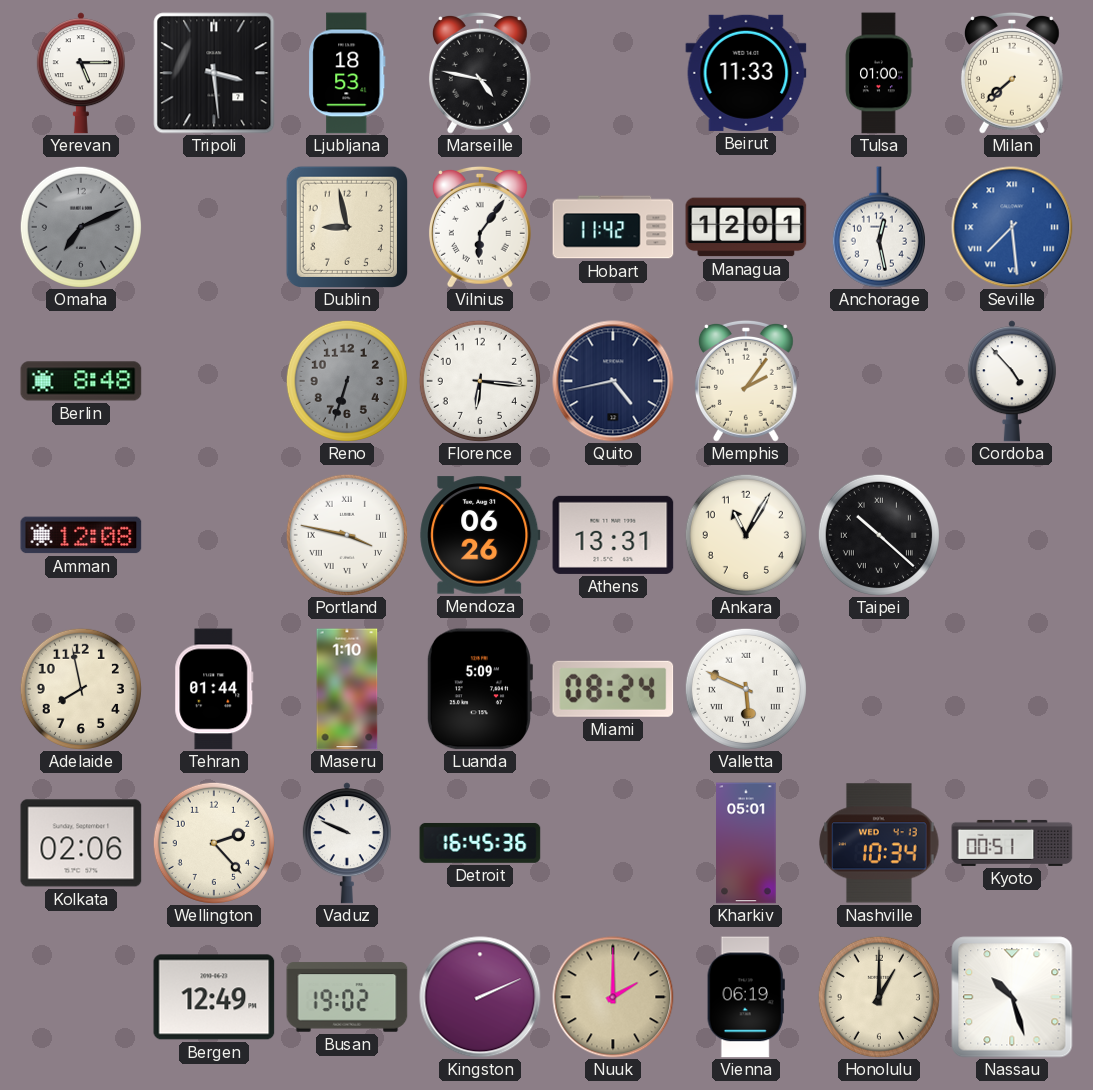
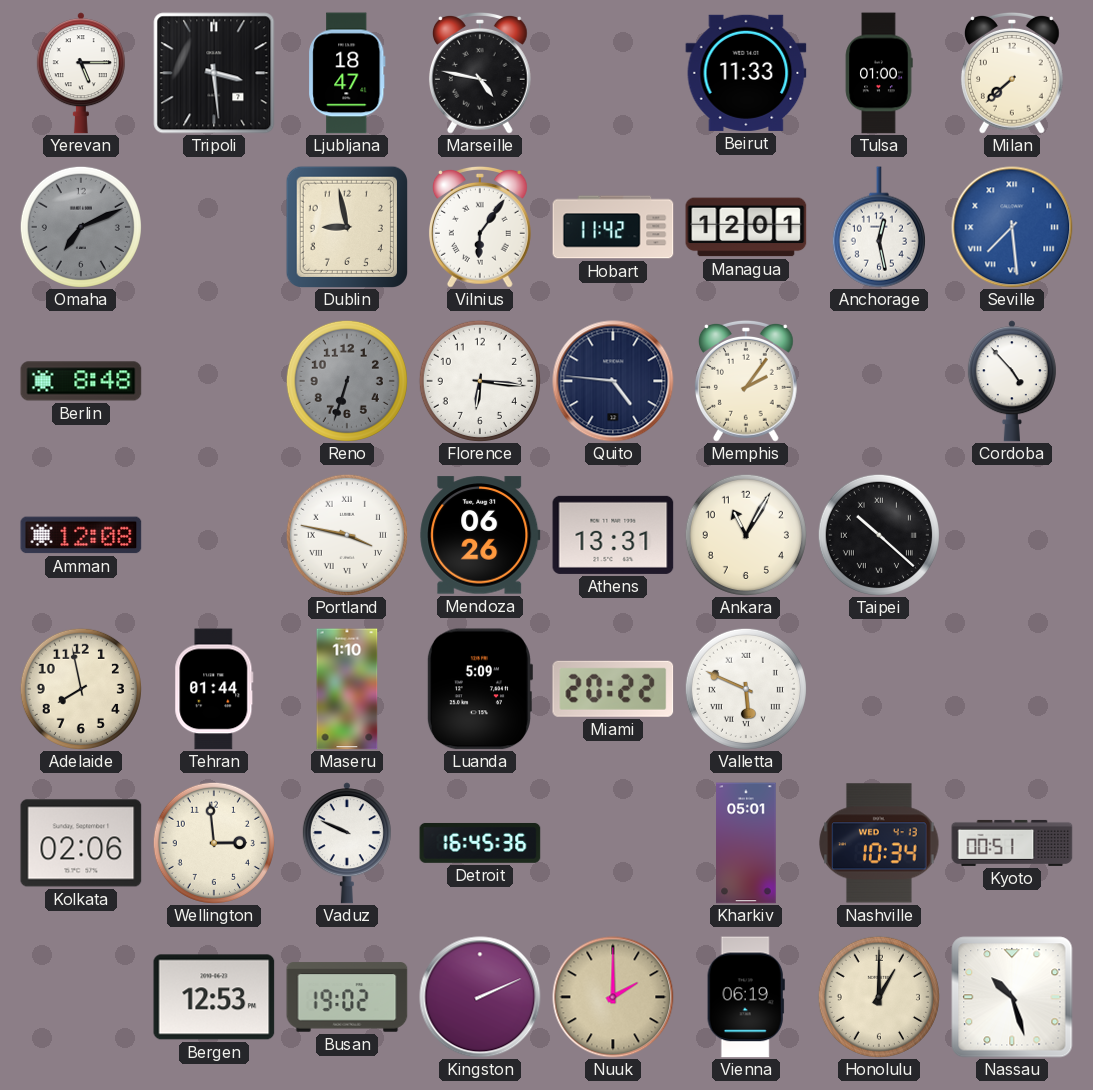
Ljubljana: 18:53 -> 18:47 (347, 73)
Quito: 4:43 -> 4:46 (613, 381)
Miami: 08:24 -> 20:22 (613, 689)
Wellington: 2:23 -> 2:59 (214, 843)
Bergen: 12:49 -> 12:53 (214, 997)
